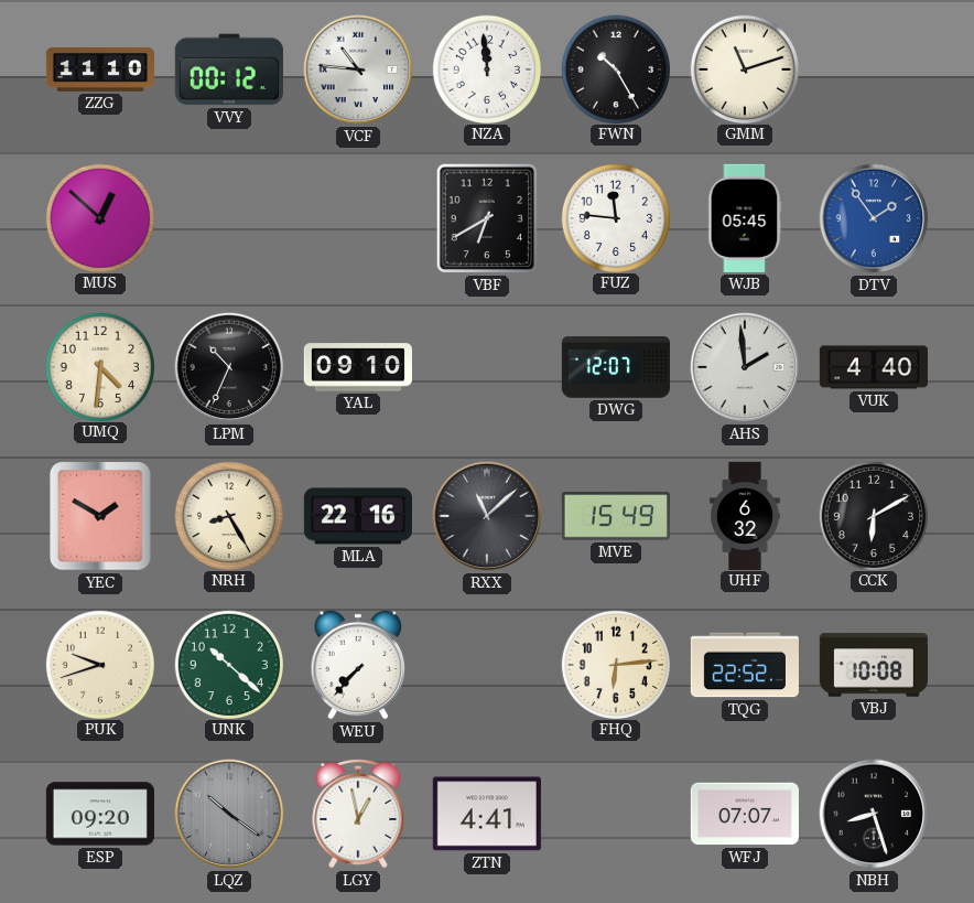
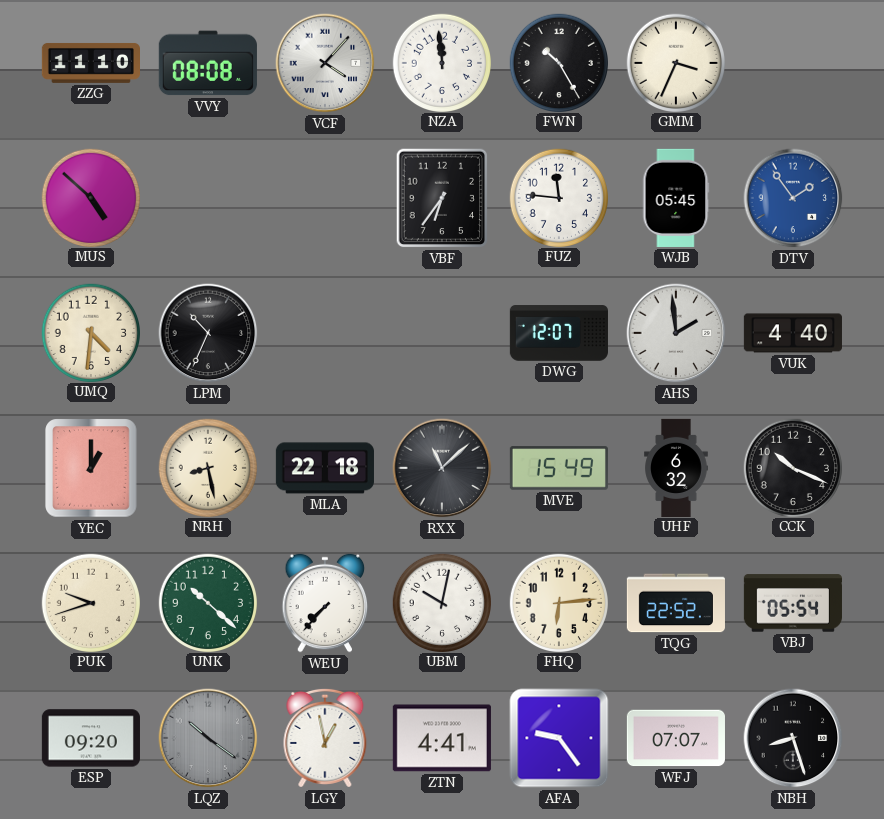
VVY: 00:12 -> 08:08 (208, 63)
VCF: 10:46 -> 4:07 (325, 63)
GMM: 11:12 -> 3:34 (675, 62)
MUS: 12:52 -> 4:52 (90, 197)
VBF: 6:40 -> 6:36 (442, 198)
YAL: 09:10 -> none (358, 367)
YEC: 1:50 -> 1:00 (91, 468)
NRH: 8:25 -> 8:28 (207, 467)
MLA: 22:16 -> 22:18 (325, 468)
CCK: 6:10 -> 10:19 (792, 467)
UBM: none -> 10:02 (441, 602)
VBJ: 10:08 -> 05:54 (793, 603)
AFA: none -> 9:24 (559, 738)
